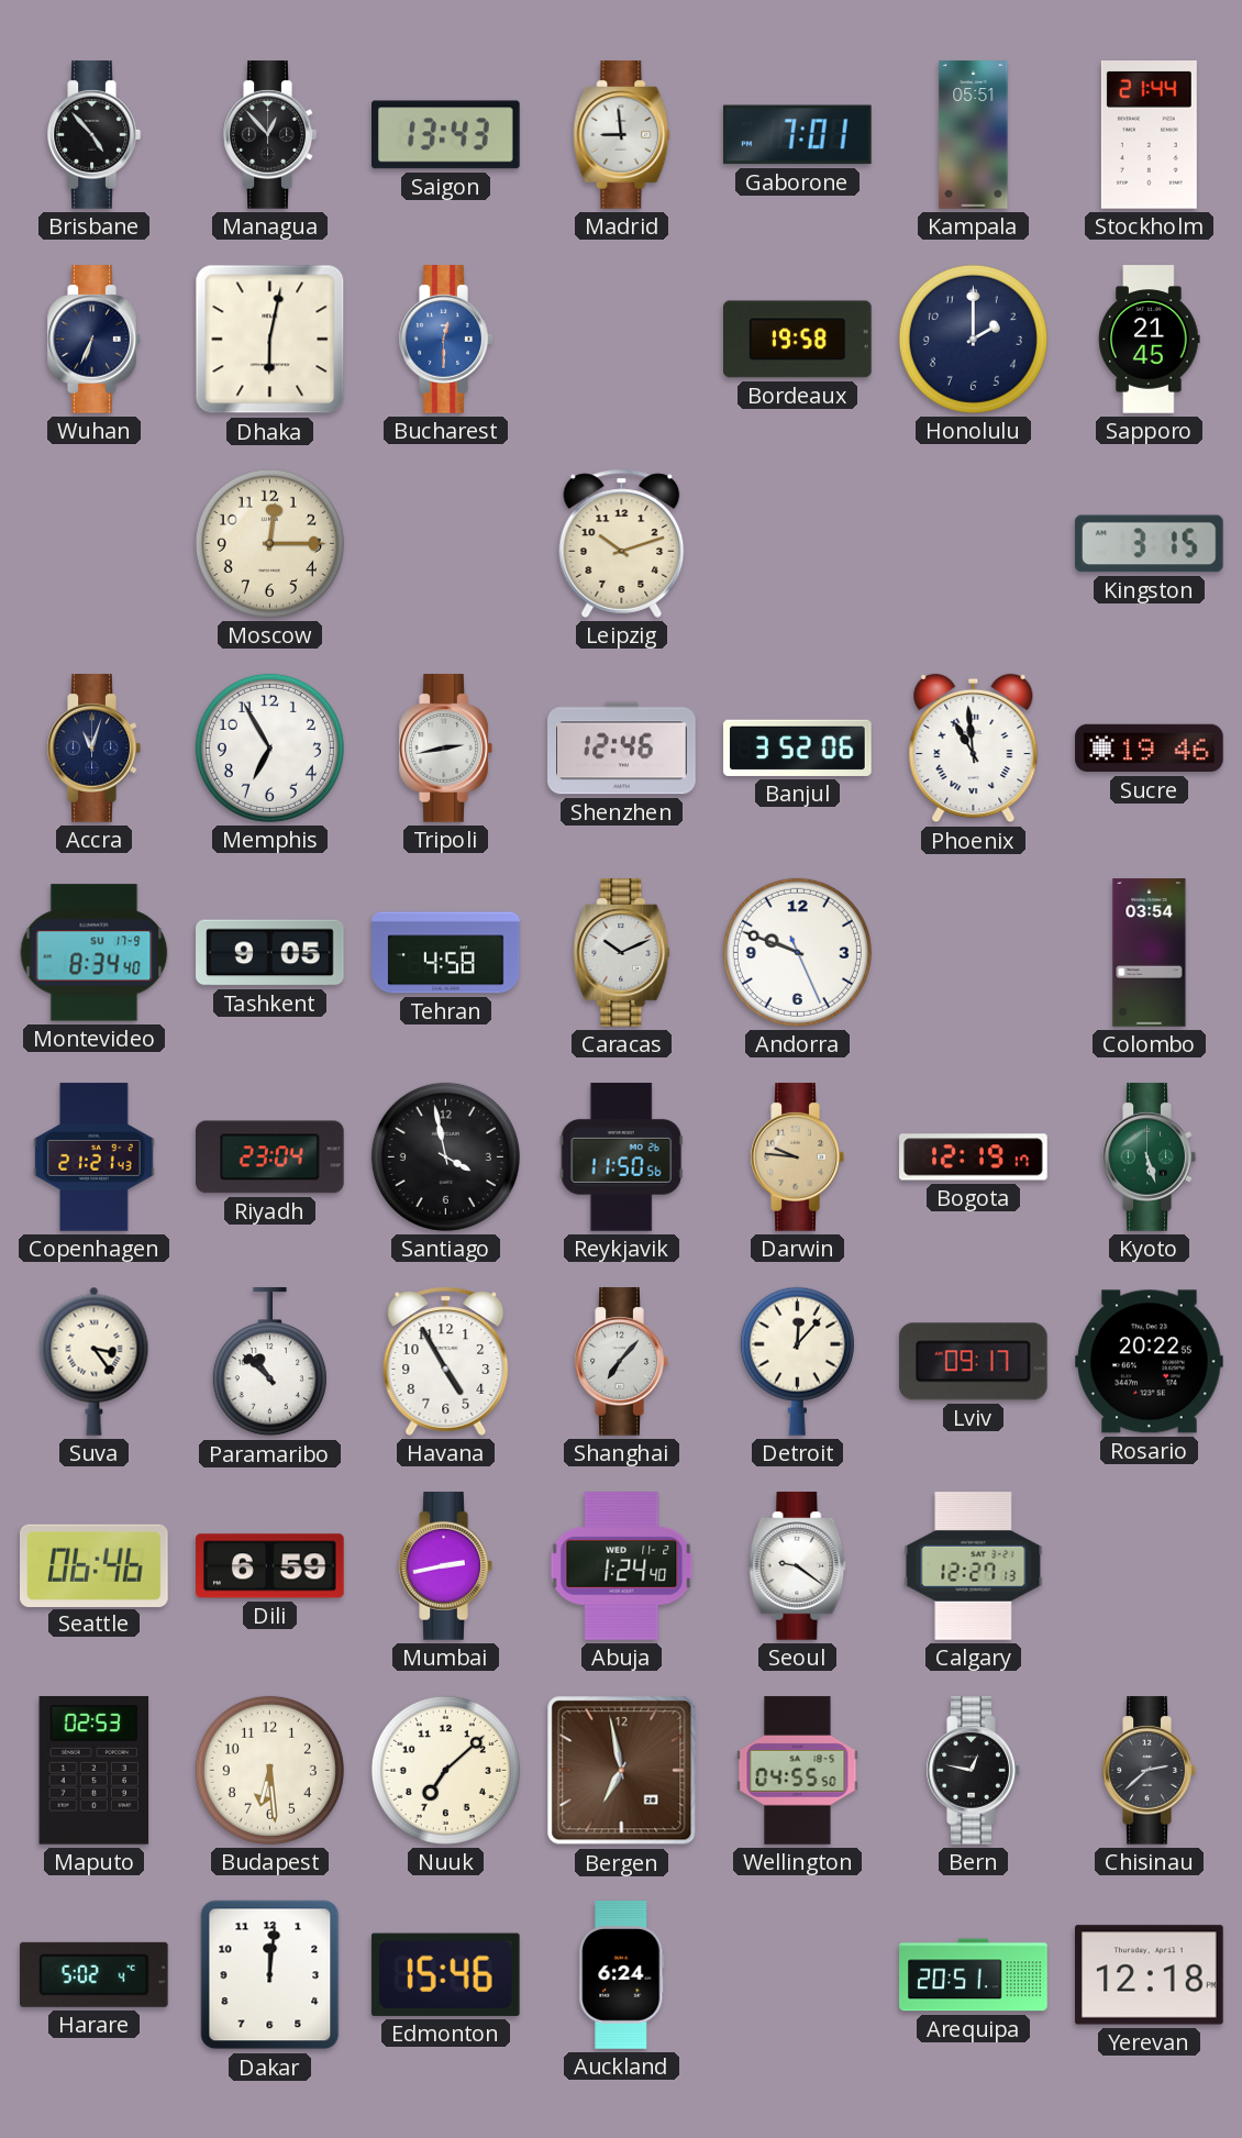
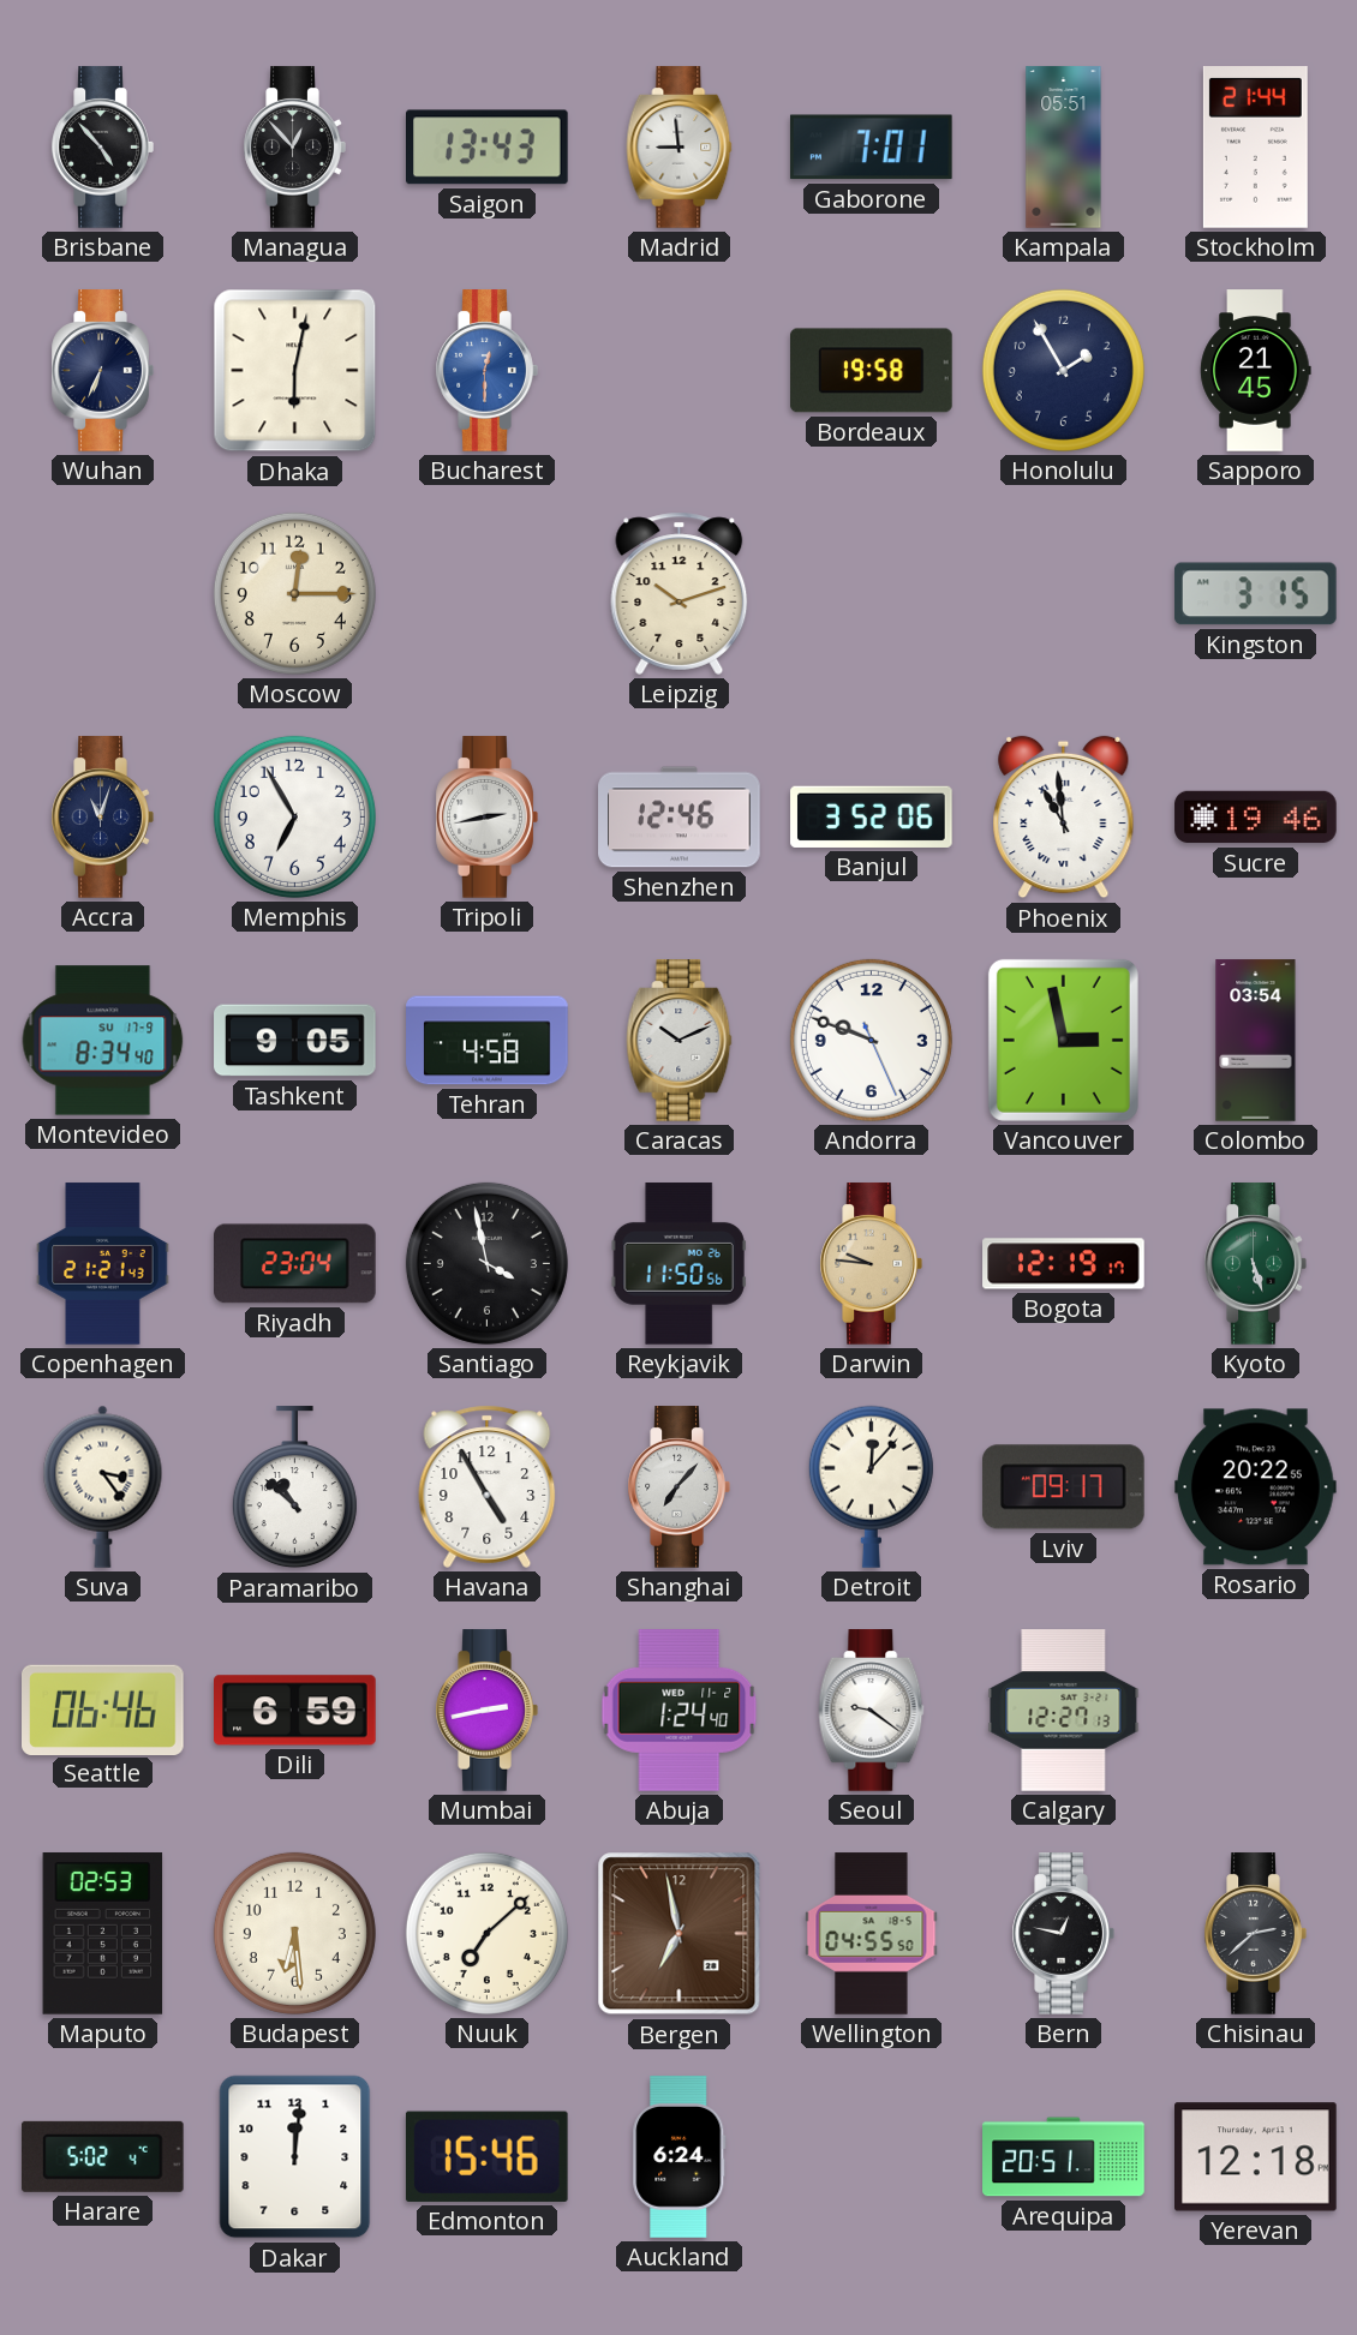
Honolulu: 2:00 -> 1:55 (1063, 370)
Vancouver: none -> 2:58 (1063, 1040)
